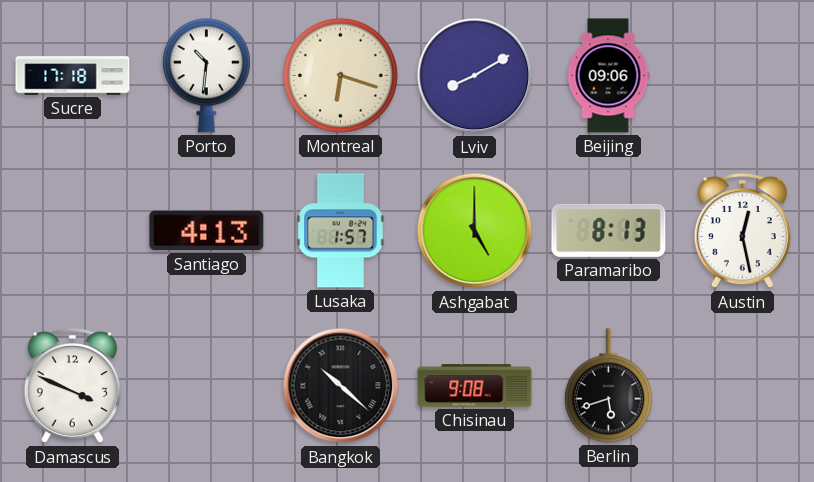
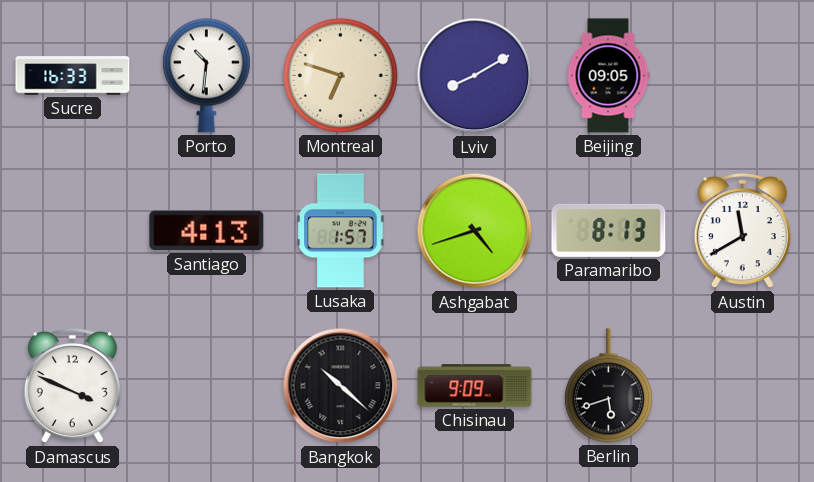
Sucre: 17:18 -> 16:33 (73, 76)
Montreal: 6:18 -> 6:48 (340, 75)
Beijing: 09:06 -> 09:05 (608, 76)
Ashgabat: 5:00 -> 4:42 (475, 231)
Austin: 12:28 -> 11:40 (742, 232)
Chisinau: 9:08 -> 9:09 (475, 386)
